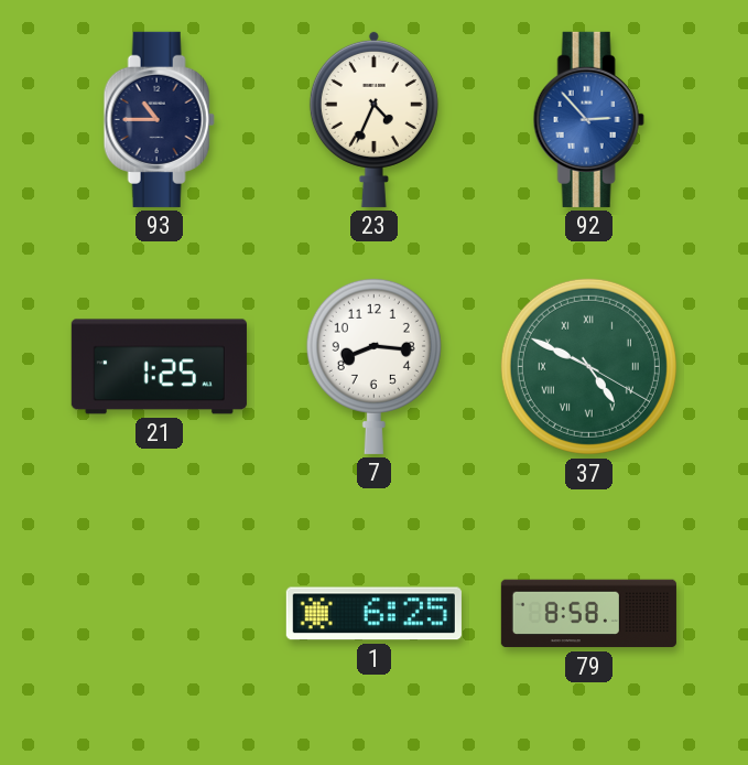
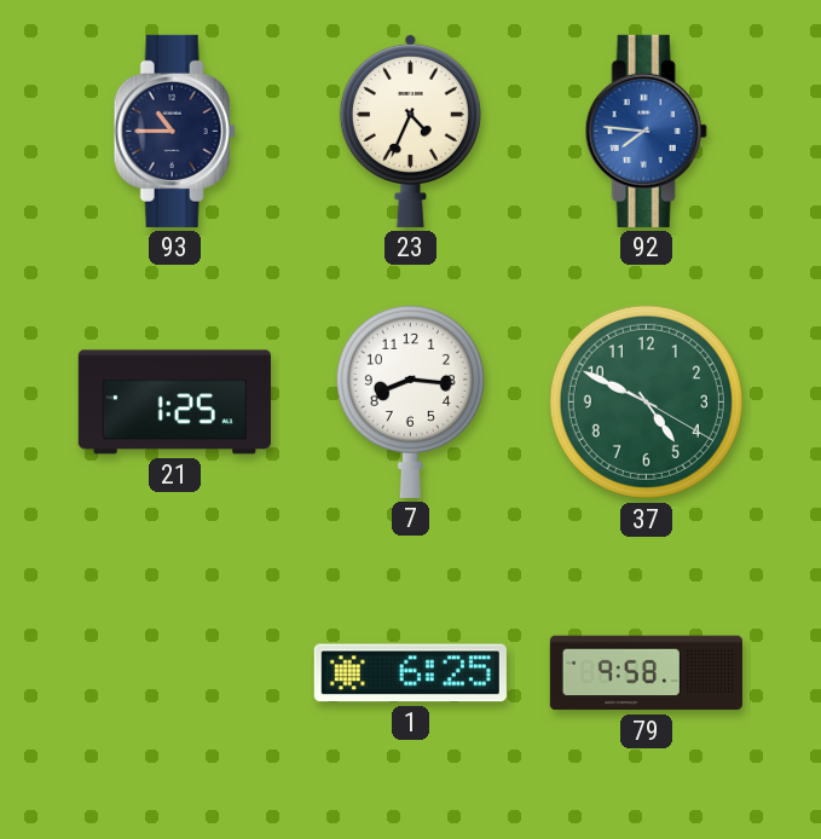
92: 2:53 -> 7:46 (646, 131)
37 numerals: Roman -> Arabic (646, 401)
79: 8:58 -> 9:58 (646, 673)
